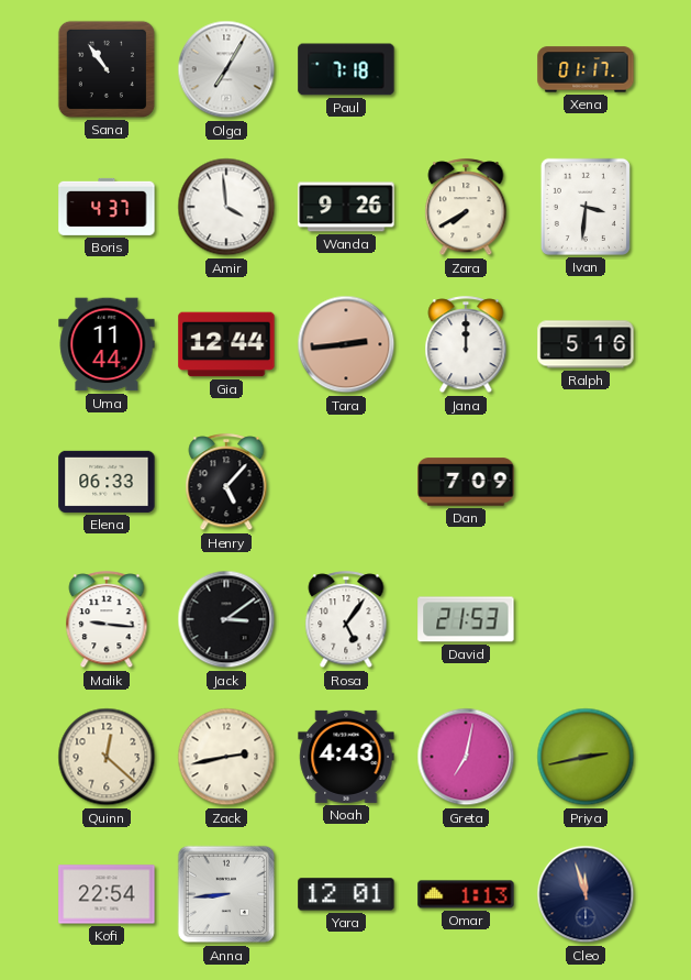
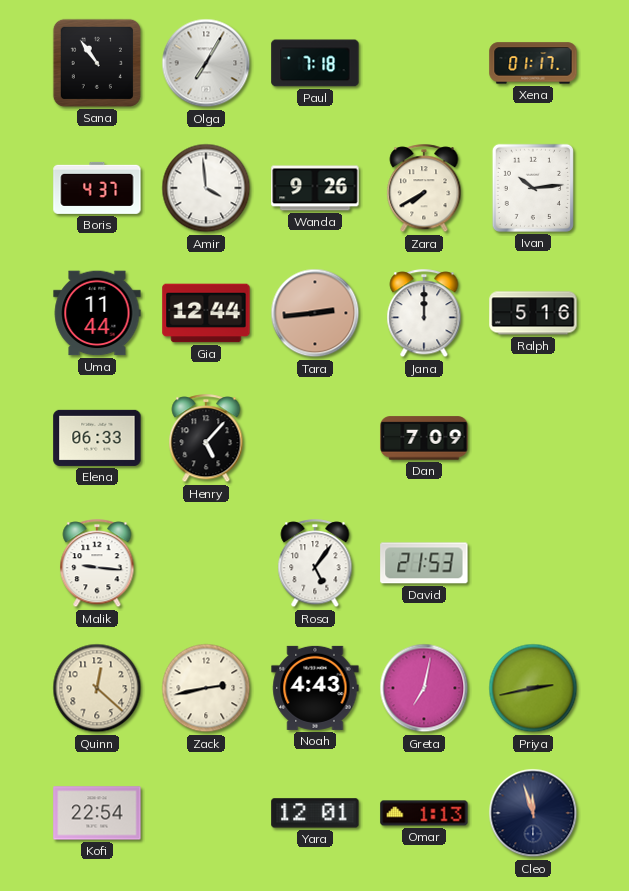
Ivan: 3:31 -> 10:14 (533, 188)
Jack: 3:09 -> none (226, 619)
Anna: 8:44 -> none (226, 894)
